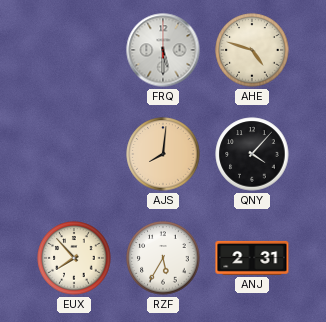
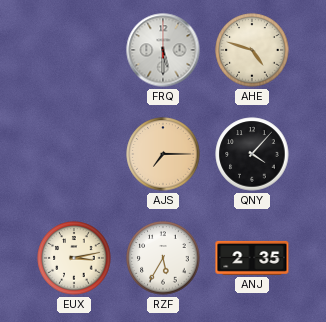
AJS: 8:01 -> 7:15 (163, 154)
EUX: 7:53 -> 3:13 (74, 258)
ANJ: 2:31 -> 2:35 (252, 258)
